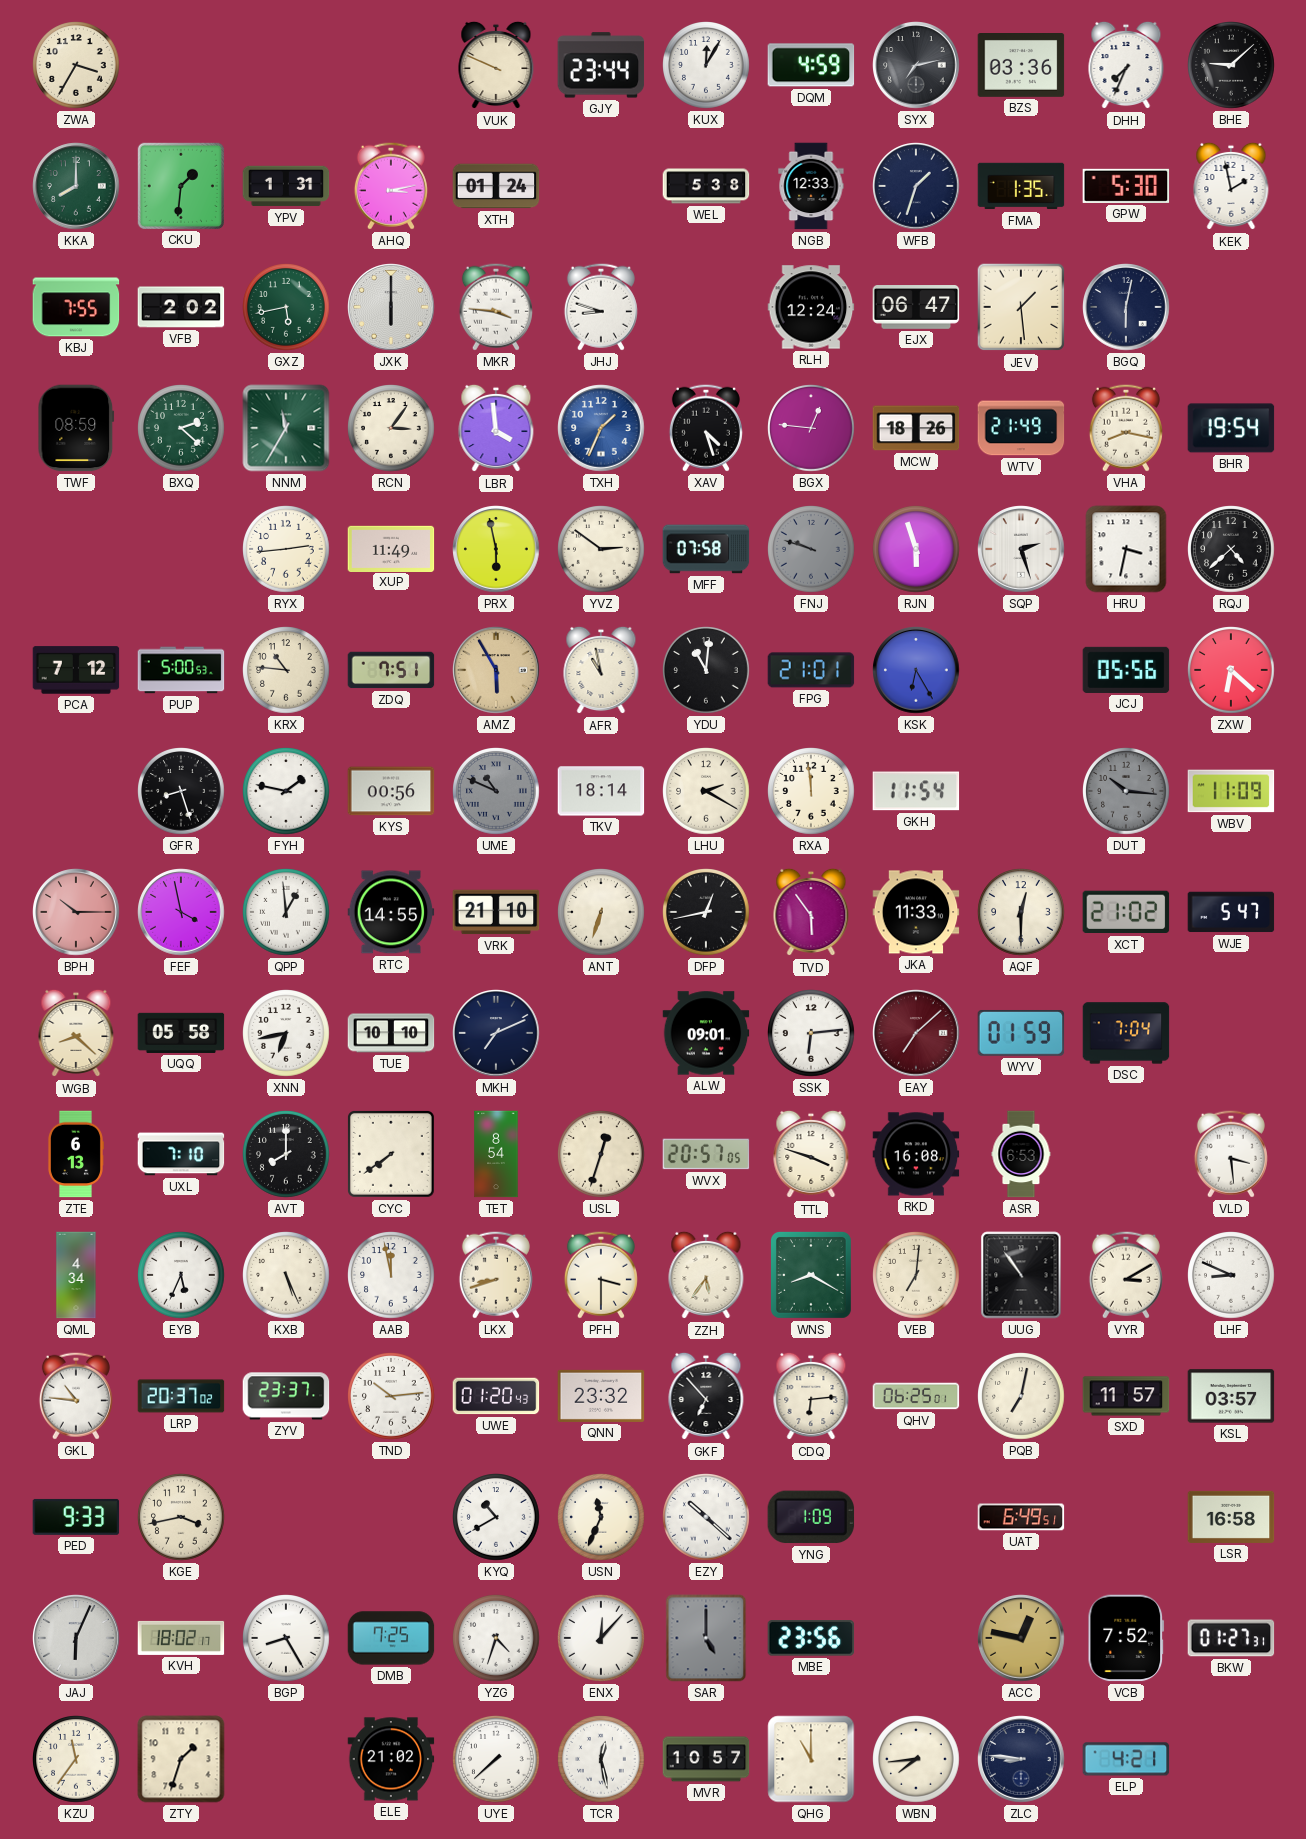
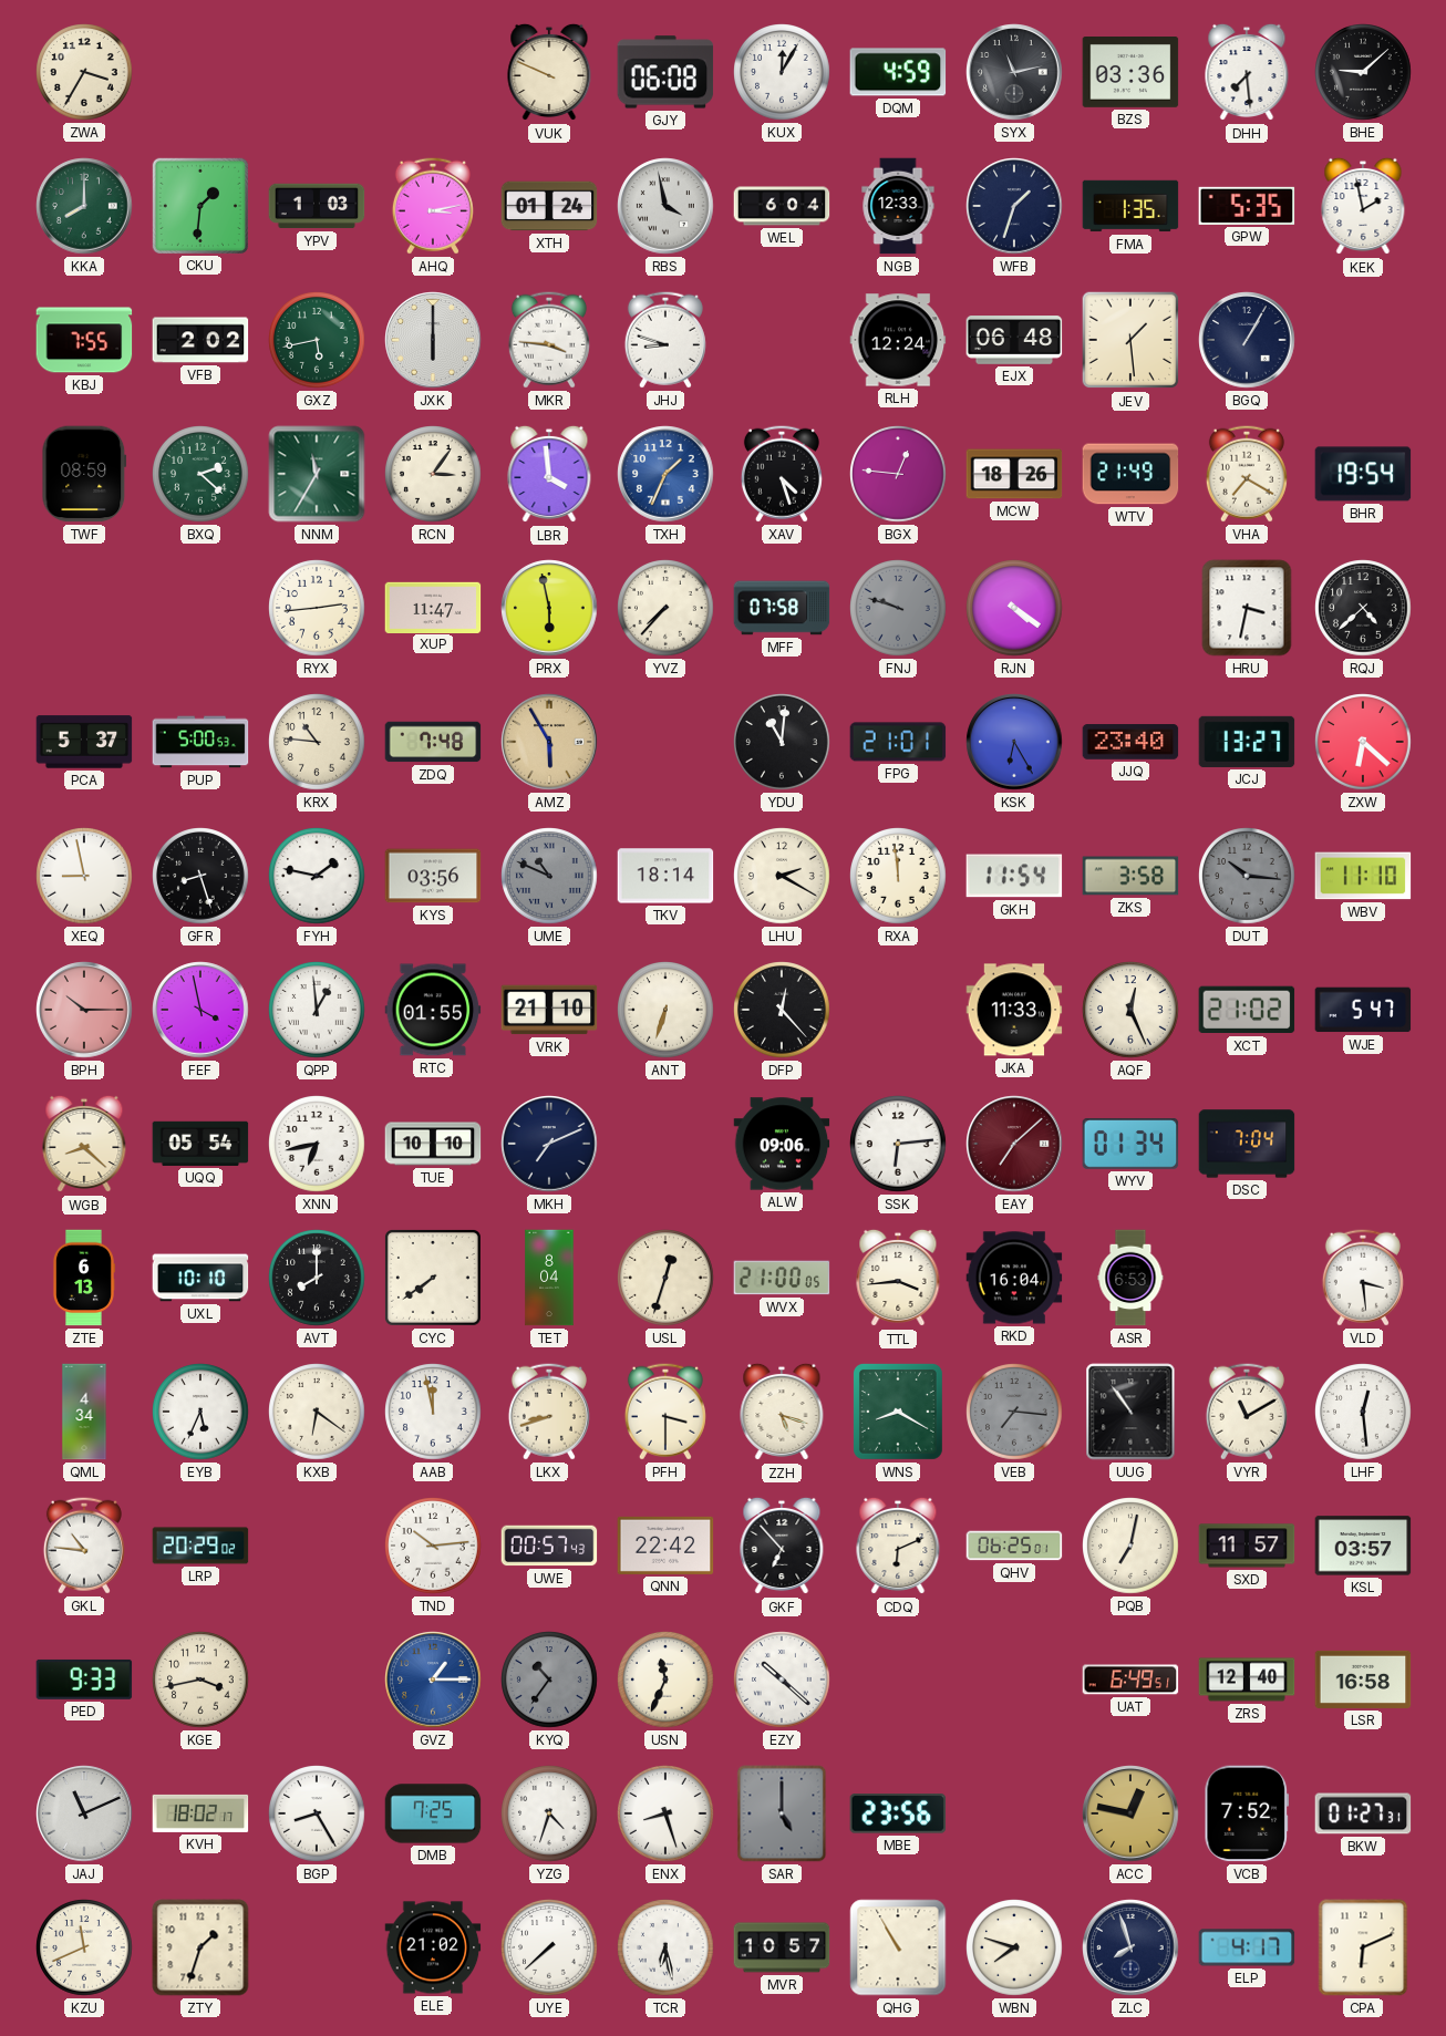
GJY: 23:44 -> 06:08 (665, 72)
SYX: 7:13 -> 11:13 (1014, 72)
DHH: 7:34 -> 7:29 (1247, 72)
YPV: 1:31 -> 1:03 (317, 206)
RBS: none -> 3:58 (665, 206)
WEL: 5:38 -> 6:04 (782, 206)
GPW: 5:30 -> 5:35 (1247, 206)
EJX: 06:47 -> 06:48 (1014, 341)
BGQ: 6:02 -> 1:05 (1247, 340)
VHA: 8:17 -> 7:20 (1247, 474)
XUP: 11:49 -> 11:47 (433, 607)
YVZ: 2:51 -> 7:37 (665, 608)
RJN: 5:57 -> 4:21 (1014, 608)
SQP: 2:27 -> none (1021, 549)
PCA: 7:12 -> 5:37 (84, 742)
ZDQ: 7:51 -> 7:48 (433, 742)
AFR: 10:58 -> none (601, 670)
JJQ: none -> 23:40 (1130, 742)
JCJ: 05:56 -> 13:27 (1247, 742)
XEQ: none -> 8:58 (84, 876)
KYS: 00:56 -> 03:56 (433, 876)
ZKS: none -> 3:58 (1130, 876)
WBV: 11:09 -> 11:10 (1363, 876)
RTC: 14:55 -> 01:55 (433, 1010)
DFP: 12:43 -> 12:23 (782, 1010)
TVD: 5:54 -> none (811, 912)
AQF: 12:30 -> 12:26 (1130, 1010)
UQQ: 05:58 -> 05:54 (200, 1144)
ALW: 09:01 -> 09:06 (782, 1144)
WYV: 01:59 -> 01:34 (1130, 1144)
UXL: 7:10 -> 10:10 (200, 1278)
TET: 8:54 -> 8:04 (549, 1278)
WVX: 20:57 -> 21:00 (782, 1278)
TTL: 3:48 -> 3:44 (898, 1278)
RKD: 16:08 -> 16:04 (1014, 1278)
KXB: 5:26 -> 6:21 (317, 1412)
ZZH: 5:36 -> 5:18 (782, 1412)
VEB: 7:01 -> 7:16 (1014, 1412)
VEB dial: cream -> grey (1014, 1412)
VYR: 3:10 -> 11:10 (1247, 1412)
LHF: 8:49 -> 12:29 (1363, 1412)
LRP: 20:37 -> 20:29 (200, 1546)
ZYV: 23:37 -> none (286, 1396)
UWE: 01:20 -> 00:57 (549, 1546)
QNN: 23:32 -> 22:42 (665, 1546)
CDQ: 6:14 -> 6:11 (898, 1546)
GVZ: none -> 1:15 (433, 1680)
KYQ: 10:40 -> 10:36 (549, 1680)
KYQ dial: white -> grey (549, 1680)
YNG: 1:09 -> none (811, 1517)
ZRS: none -> 12:40 (1247, 1680)
JAJ: 6:04 -> 11:11 (84, 1813)
ENX: 12:07 -> 8:27 (665, 1813)
KZU: 11:36 -> 11:41 (84, 1947)
TCR: 12:28 -> 6:28 (665, 1947)
QHG: 11:00 -> 10:55 (898, 1947)
WBN: 7:44 -> 7:48 (1014, 1947)
ZLC: 8:46 -> 7:57 (1130, 1947)
ELP: 4:21 -> 4:17 (1247, 1947)
CPA: none -> 6:11 (1363, 1947)
